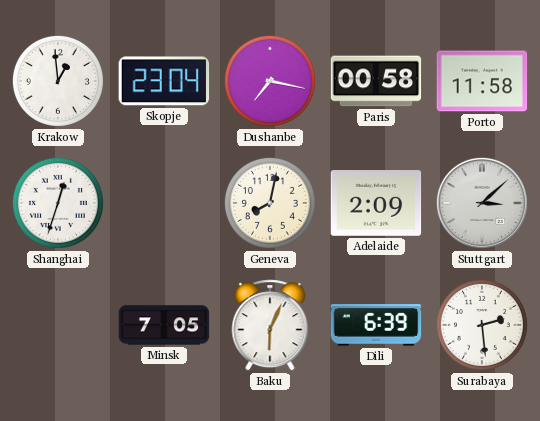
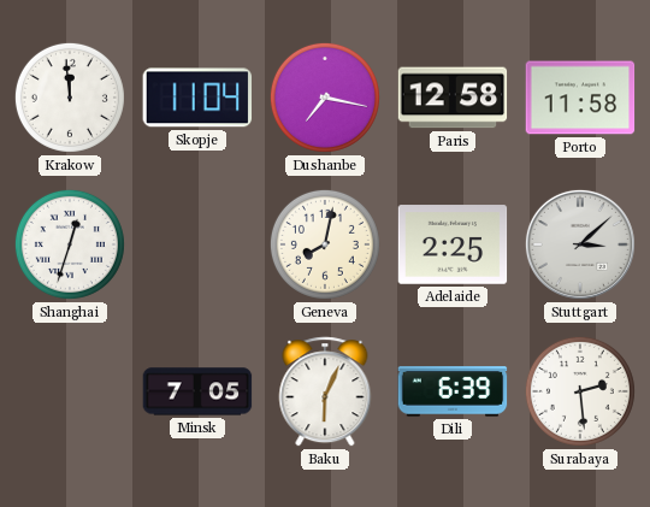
Krakow: 12:59 -> 11:59 (70, 98)
Skopje: 23:04 -> 11:04 (197, 98)
Paris: 00:58 -> 12:58 (453, 98)
Adelaide: 2:09 -> 2:25 (453, 244)
